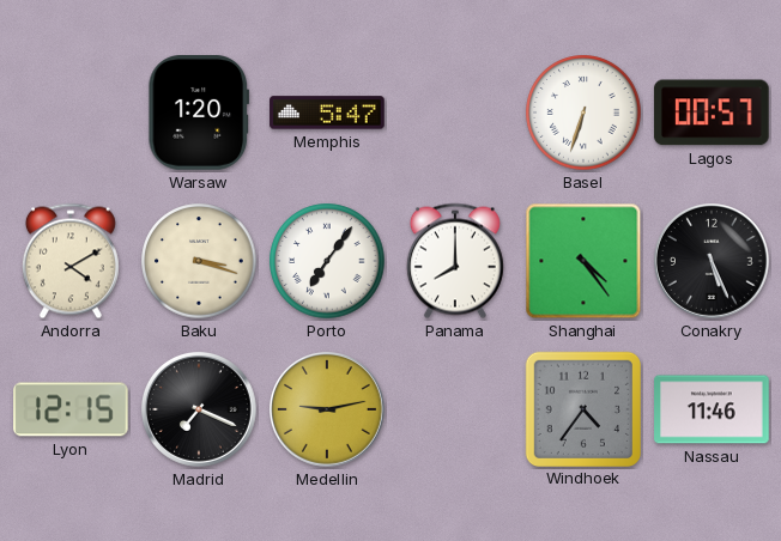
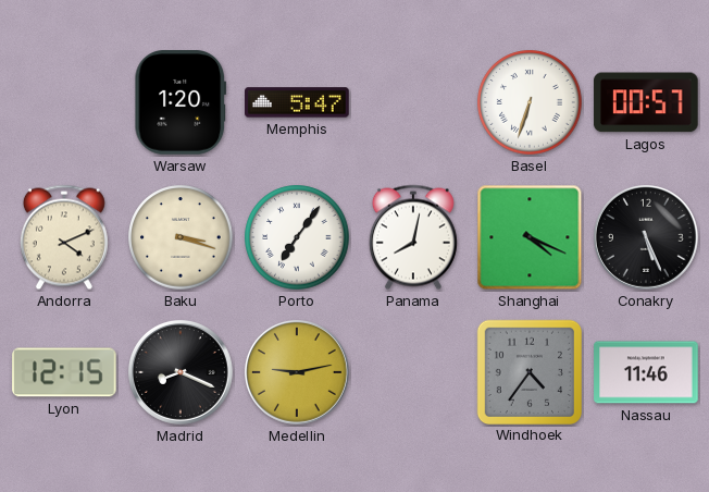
Andorra: 4:10 -> 4:11 (64, 237)
Panama: 8:00 -> 8:02 (413, 237)
Shanghai: 4:24 -> 4:19 (530, 237)
Madrid: 7:19 -> 8:19 (181, 372)
